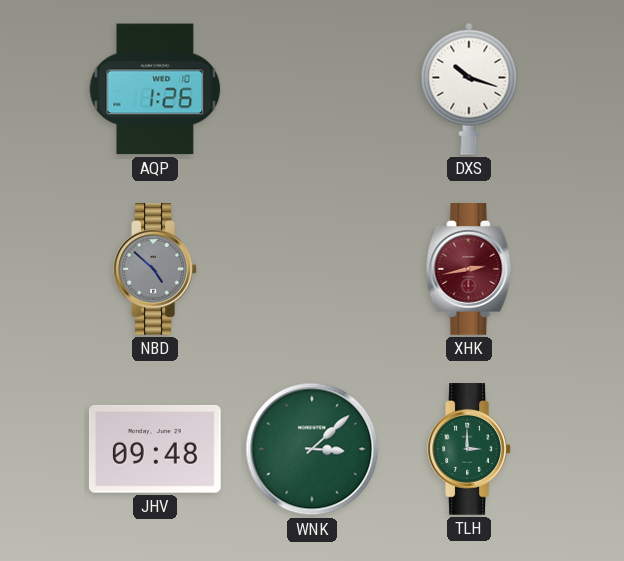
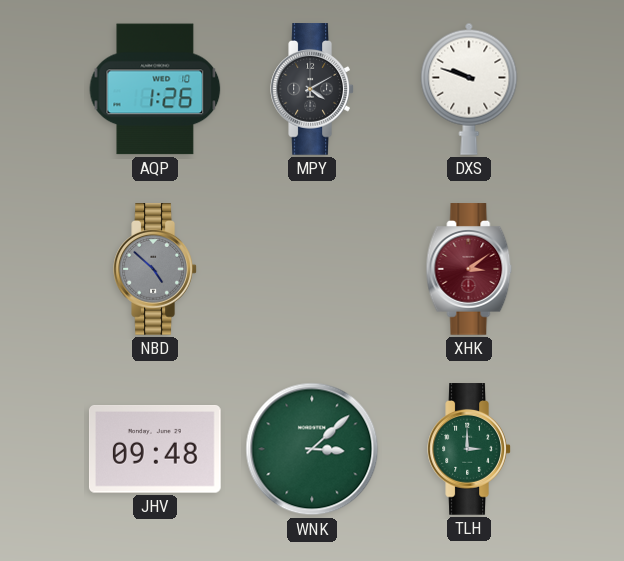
MPY: none -> 4:10 (312, 89)
DXS: 10:18 -> 9:48 (469, 89)
XHK: 2:43 -> 3:09 (469, 269)
